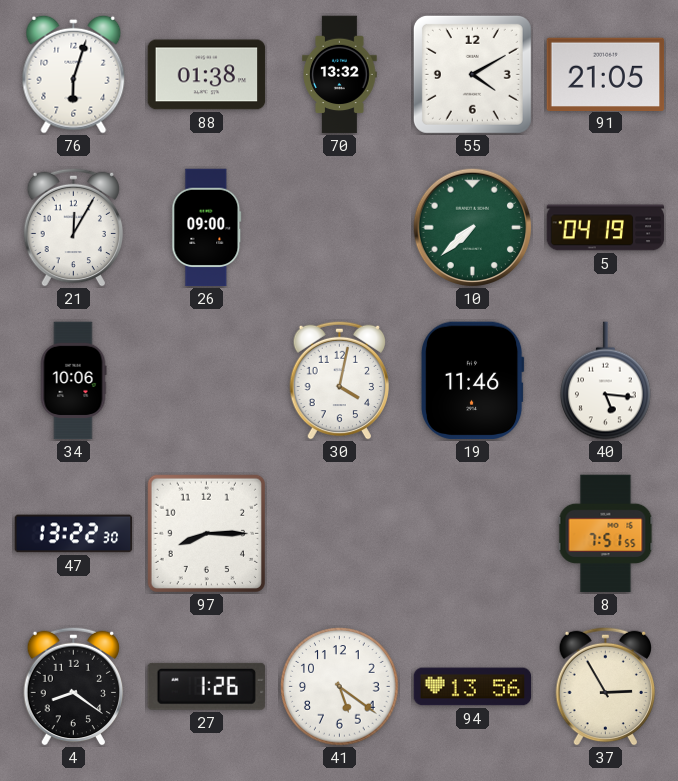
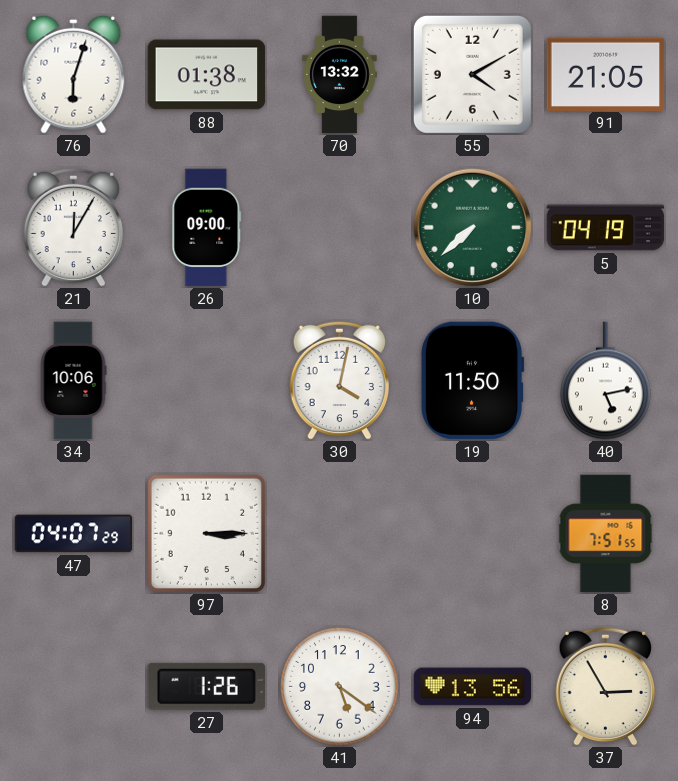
19: 11:46 -> 11:50 (472, 381)
40: 5:16 -> 5:13 (606, 381)
47: 13:22 -> 04:07 (74, 534)
97: 8:15 -> 3:15 (206, 533)
4: 8:21 -> none (74, 686)
